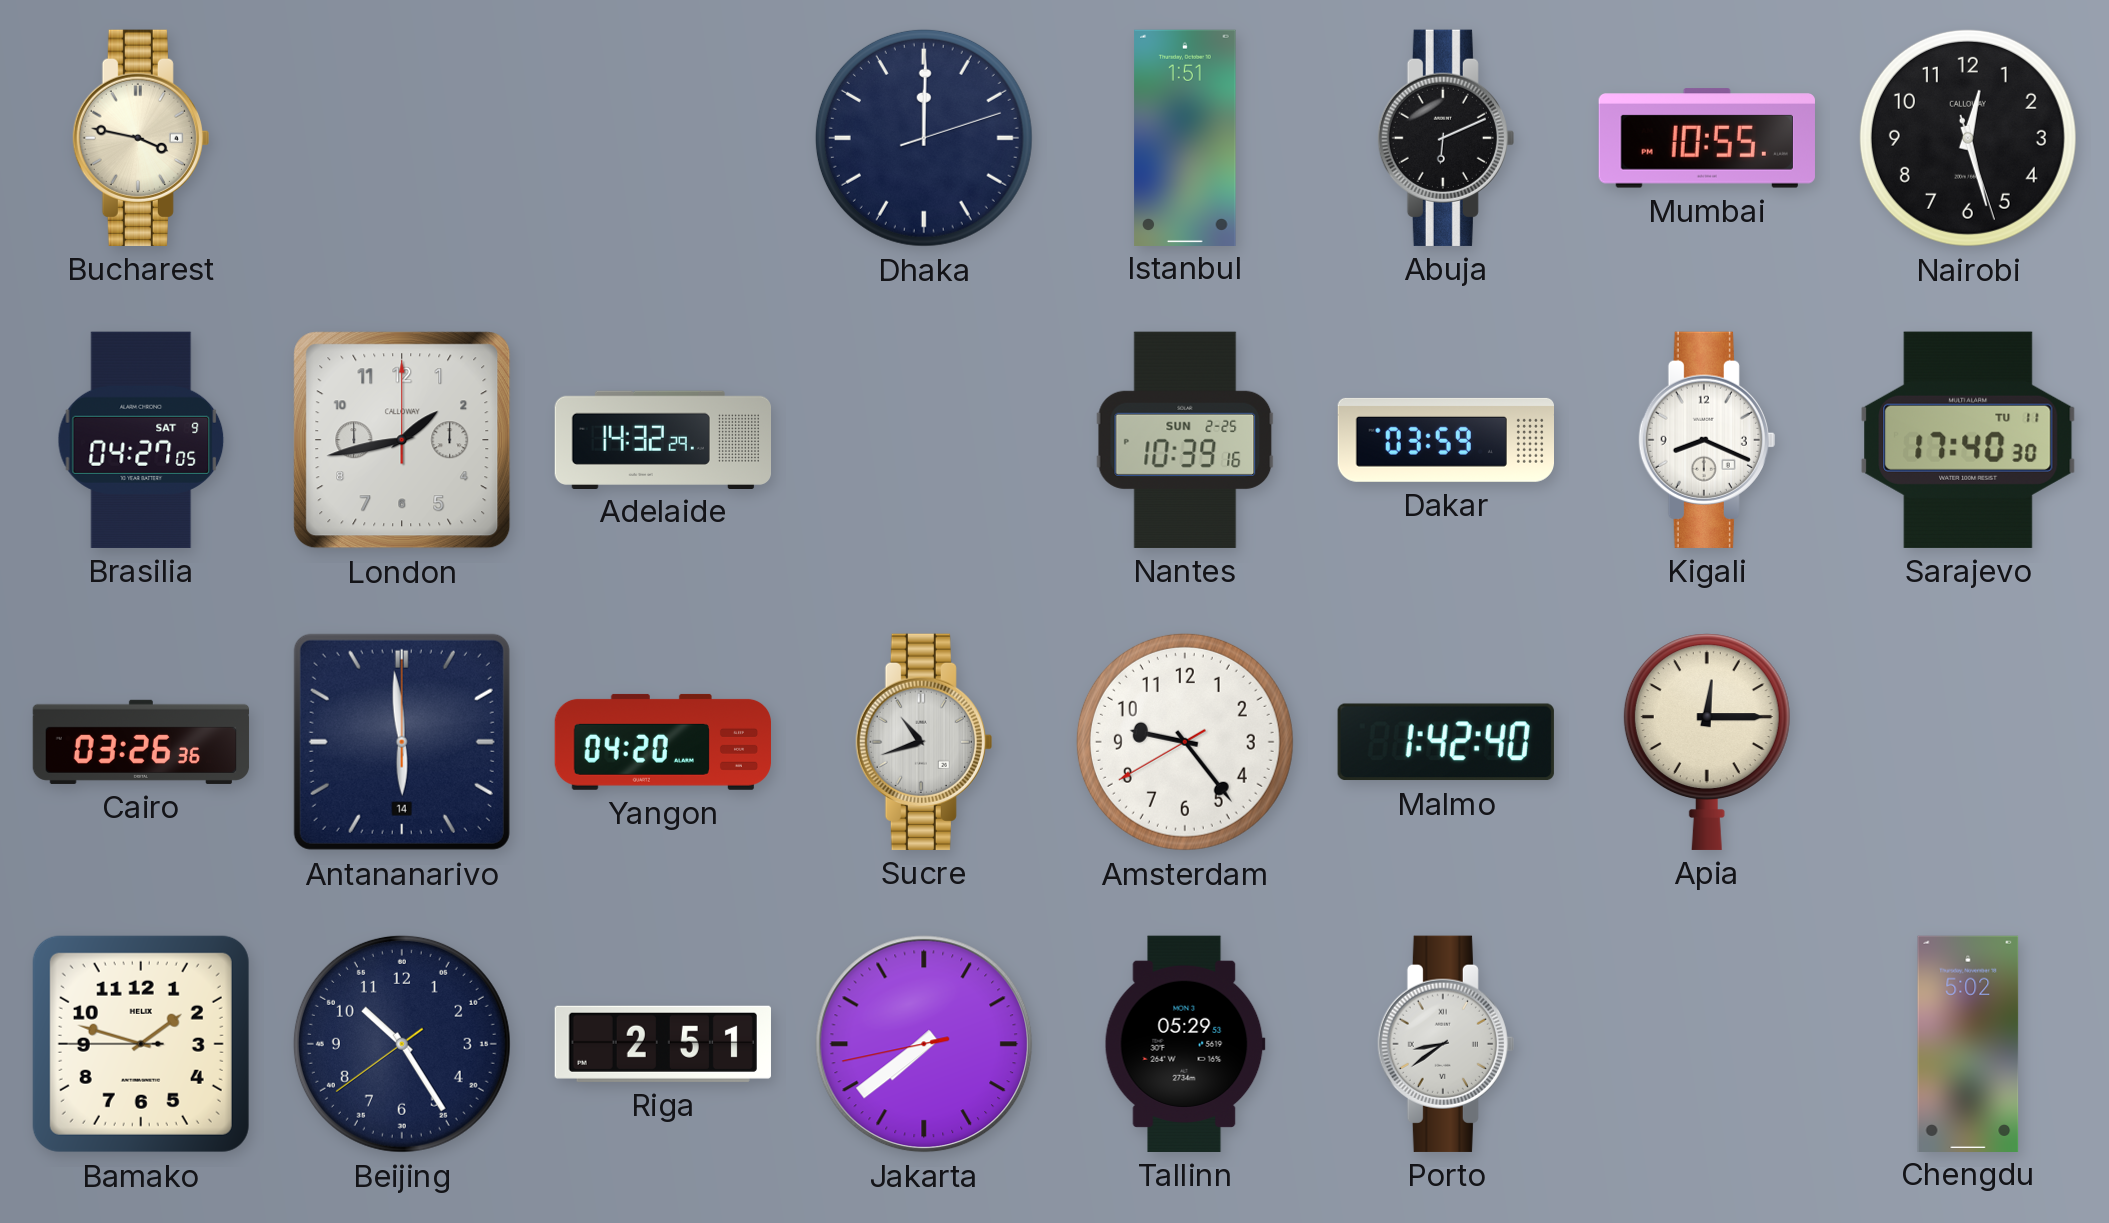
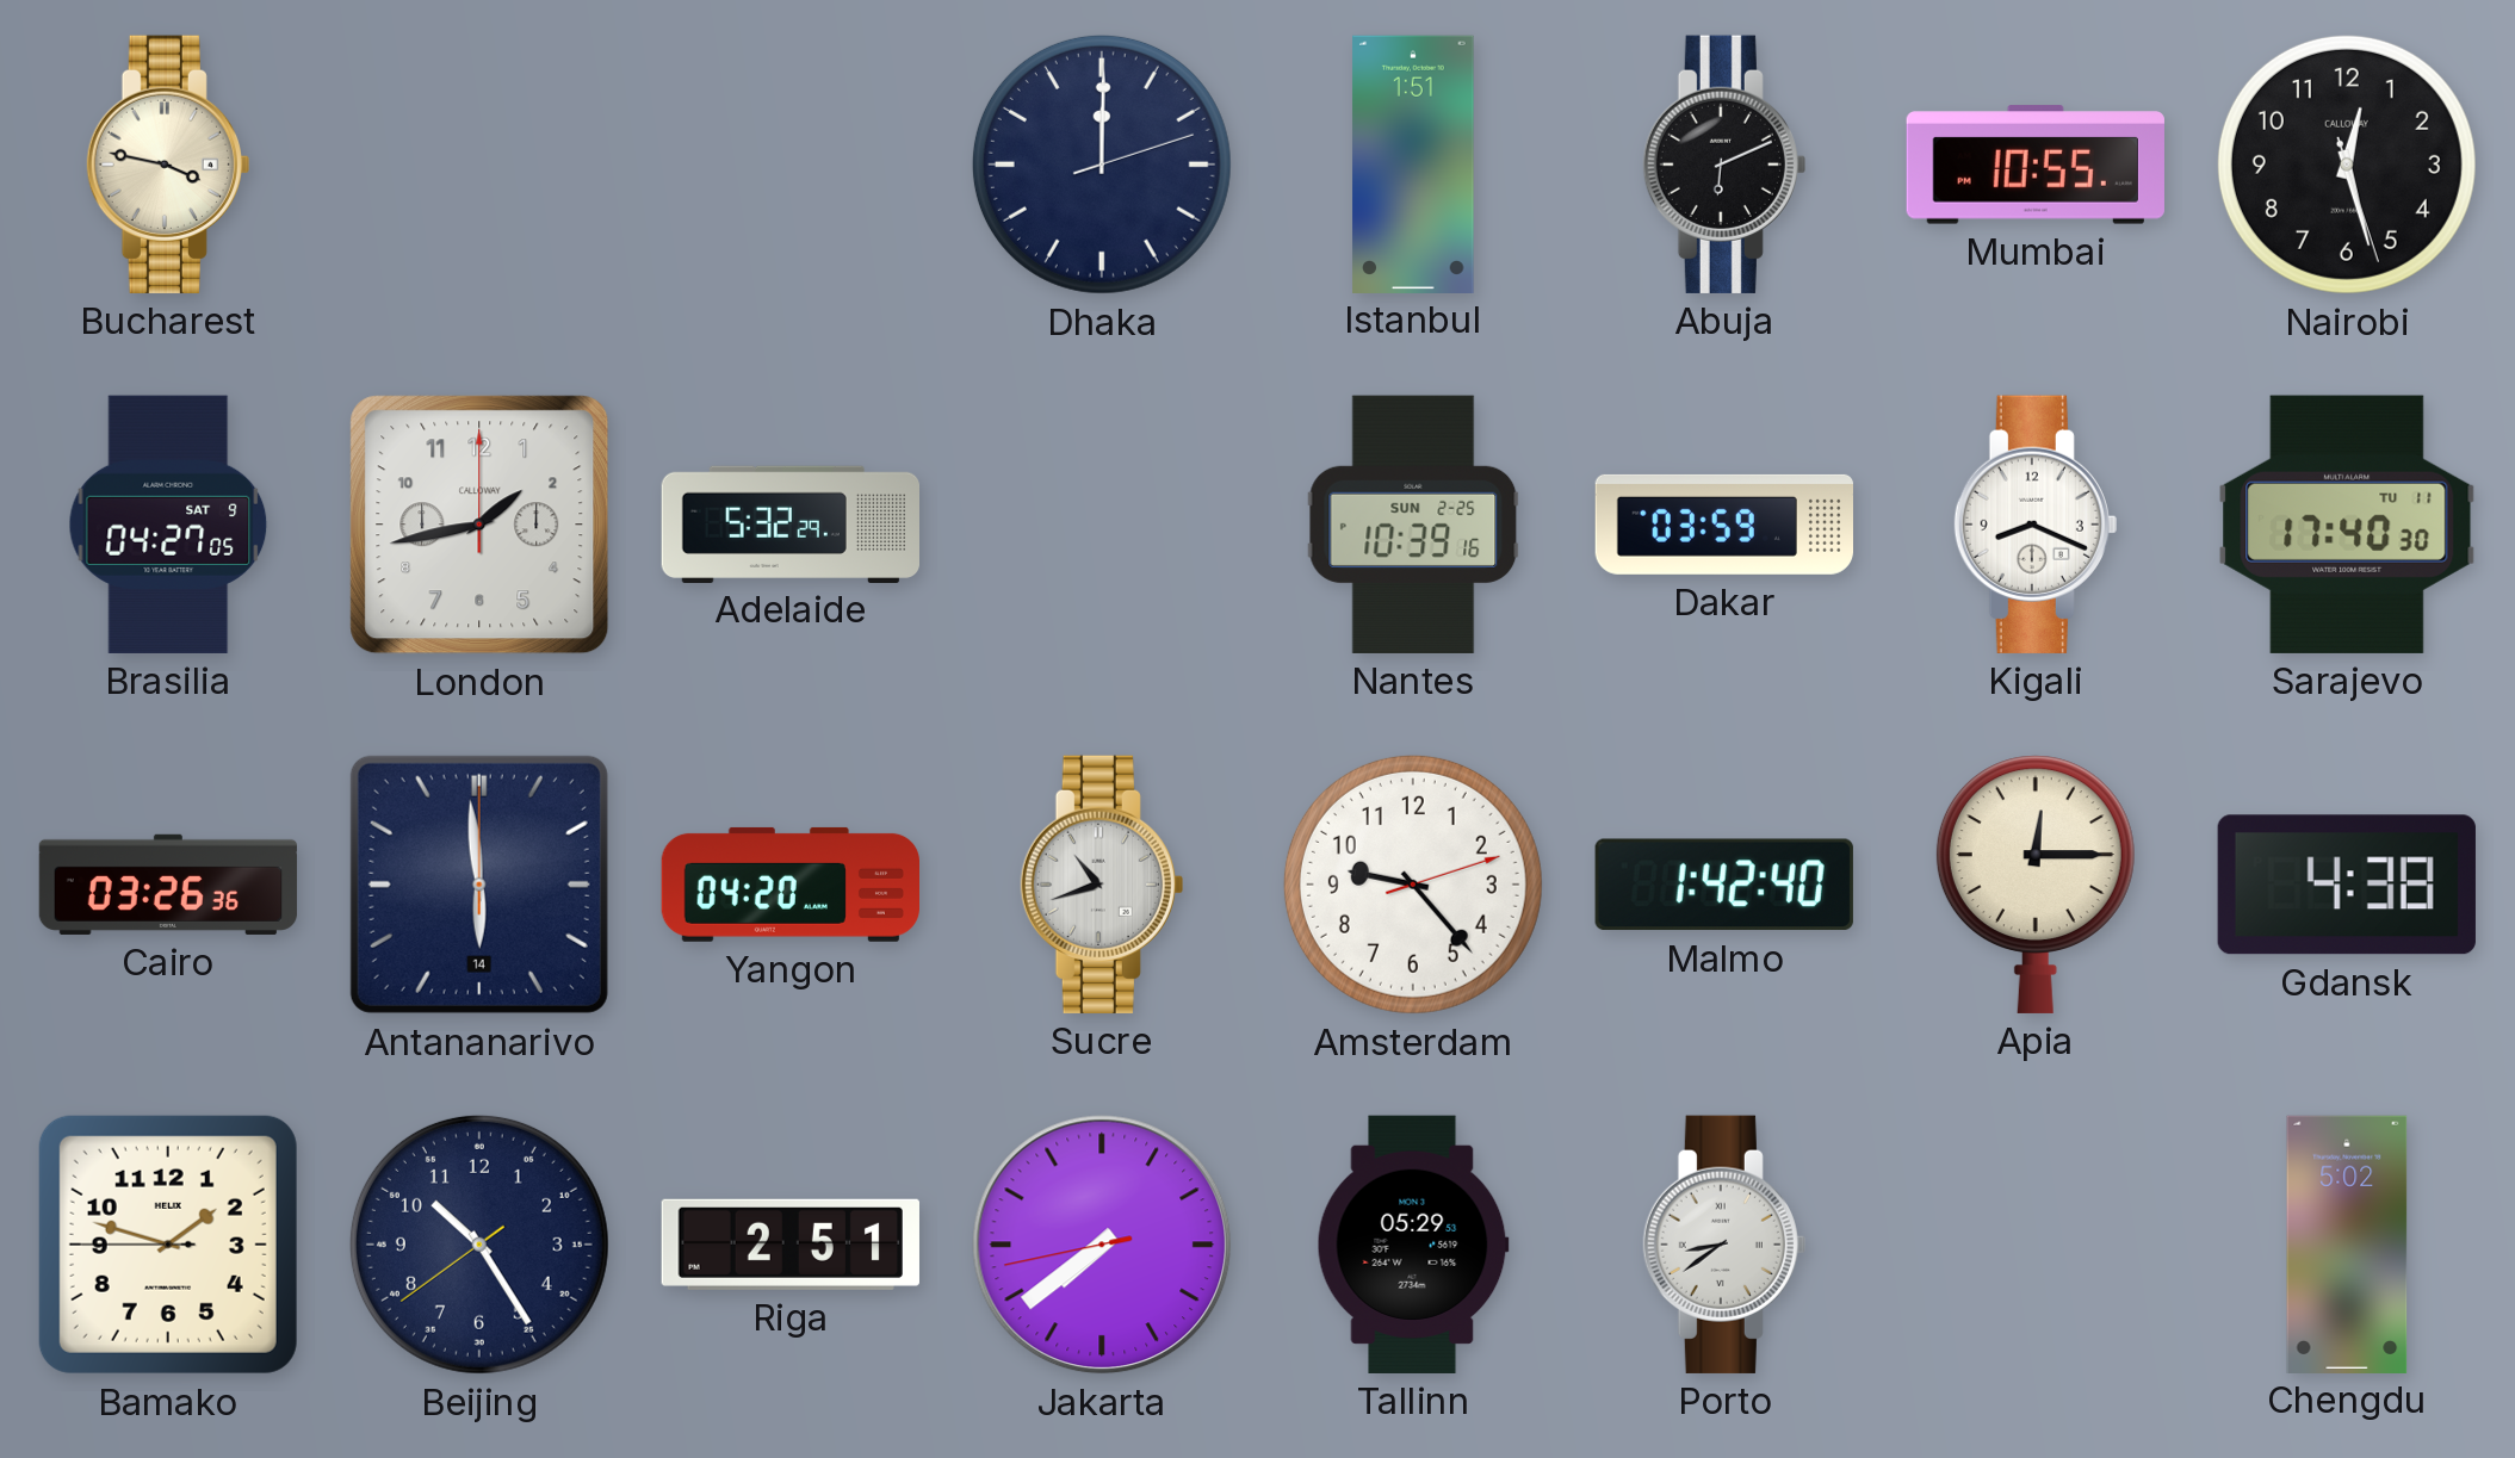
Adelaide: 14:32 -> 5:32 (789, 523)
Amsterdam: 9:23:40 -> 9:23:12 (1413, 885)
Gdansk: none -> 4:38 (2347, 885)
